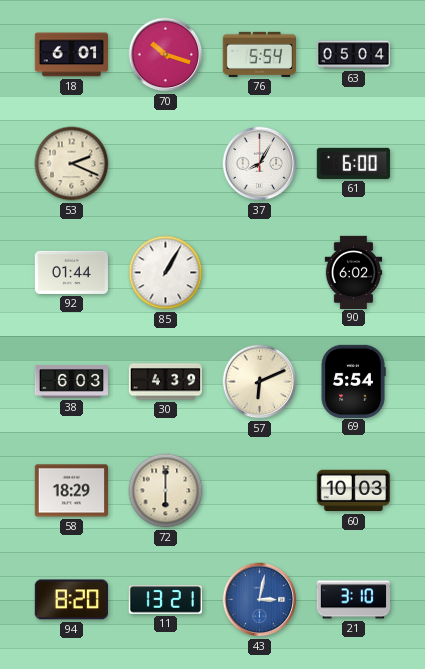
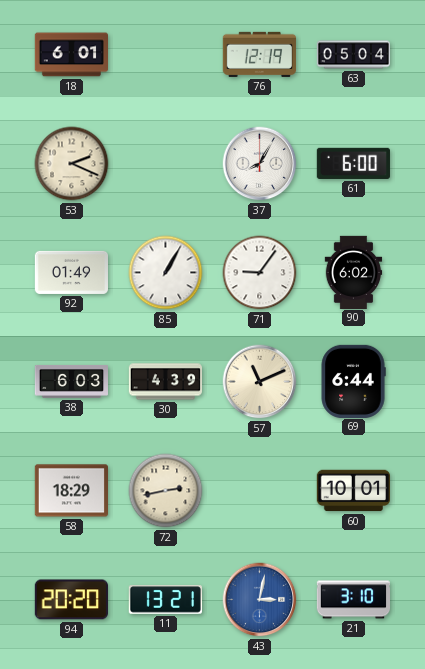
70: 10:18 -> none (166, 55)
76: 5:54 -> 12:19 (259, 54)
92: 01:44 -> 01:49 (71, 272)
71: none -> 9:06 (260, 273)
57: 6:11 -> 11:11 (260, 382)
69: 5:54 -> 6:44 (353, 381)
72: 6:00 -> 2:43 (166, 491)
60: 10:03 -> 10:01 (353, 491)
94: 8:20 -> 20:20 (71, 600)
